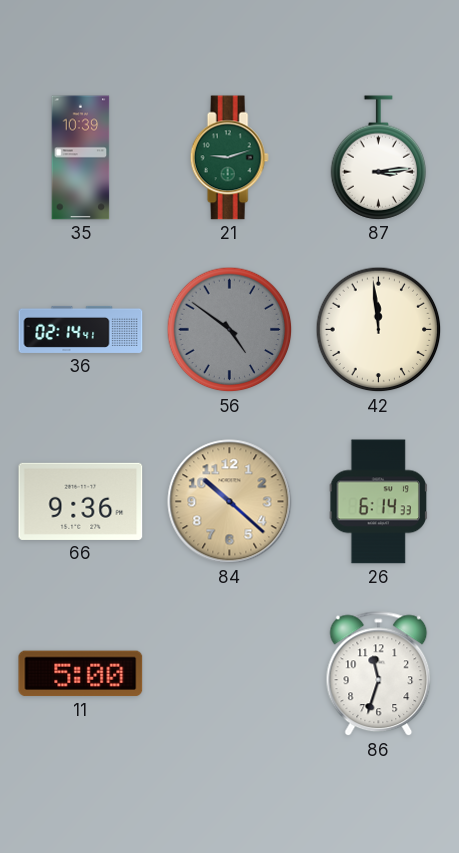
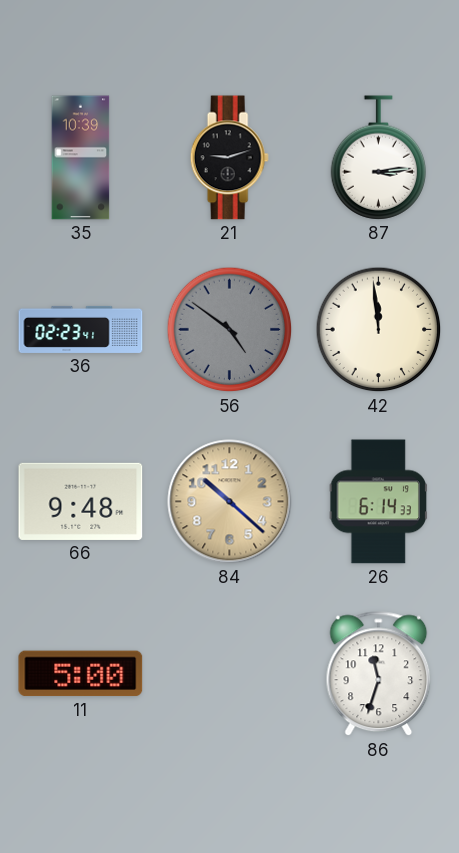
21 dial: green -> black (229, 158)
36: 02:14 -> 02:23 (81, 329)
66: 9:36 -> 9:48 (81, 501)
